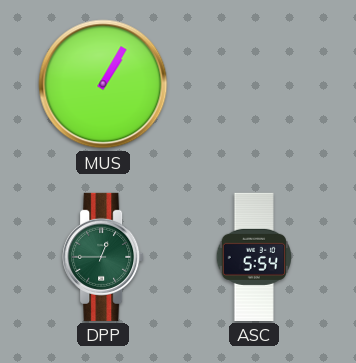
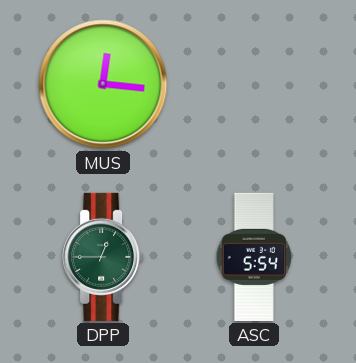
MUS: 1:05 -> 12:16 (103, 84)
